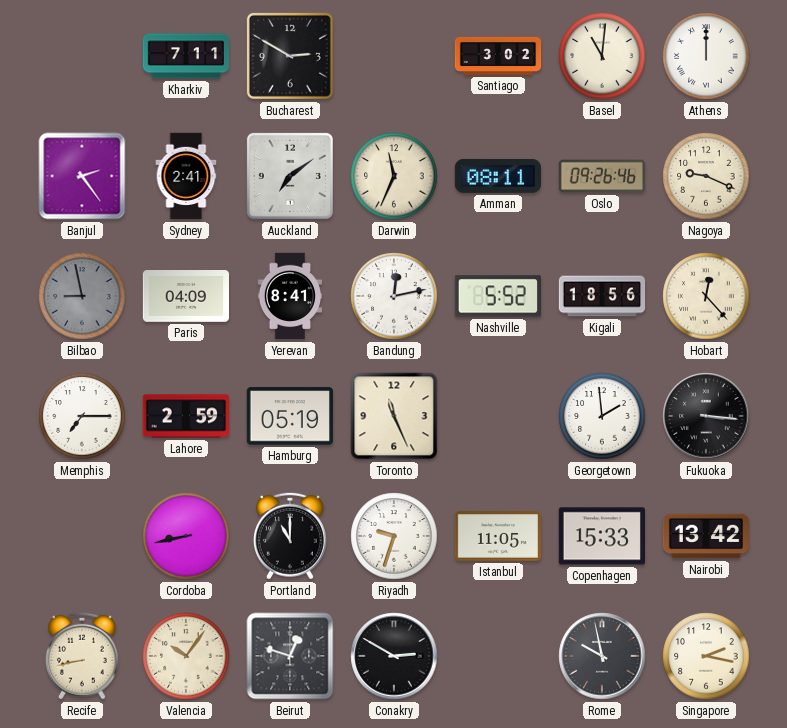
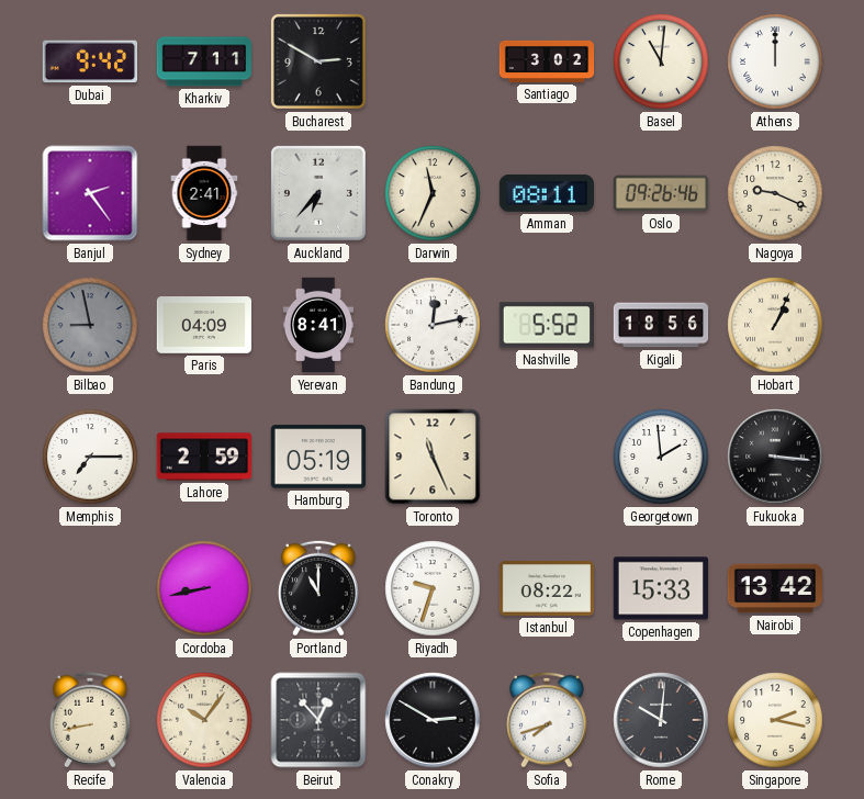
Dubai: none -> 9:42 (89, 61)
Auckland: 7:09 -> 6:37 (318, 193)
Hobart: 12:23 -> 1:04 (775, 325)
Istanbul: 11:05 -> 08:22 (546, 588)
Beirut: 12:48 -> 12:53 (318, 720)
Sofia: none -> 7:42 (547, 720)
Rome: 9:58 -> 10:01 (661, 720)
